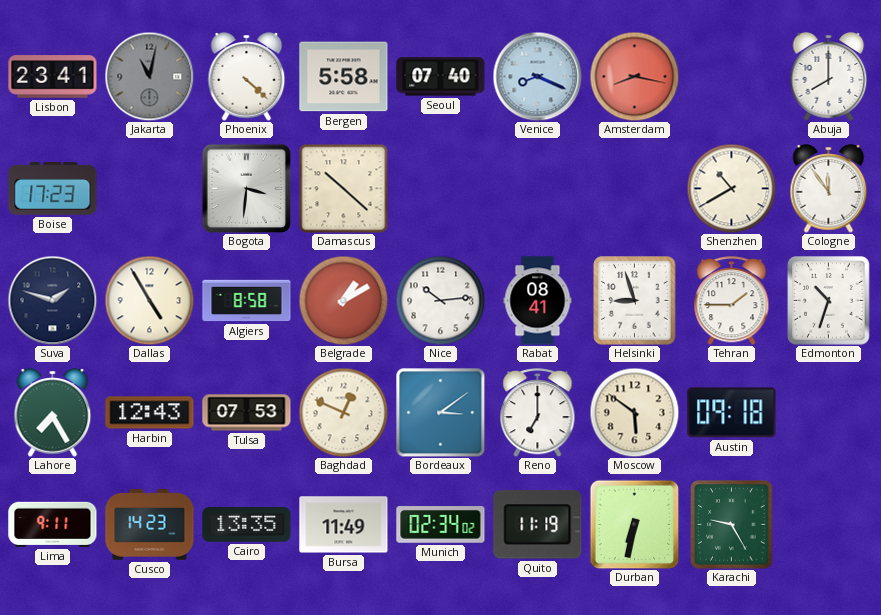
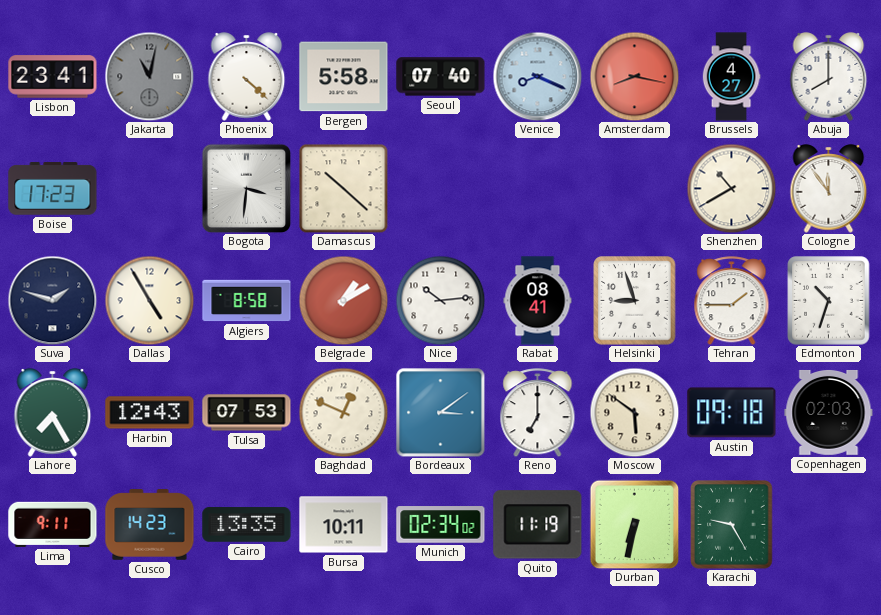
Brussels: none -> 4:27 (731, 77)
Copenhagen: none -> 02:03 (829, 412)
Bursa: 11:49 -> 10:11 (344, 525)
